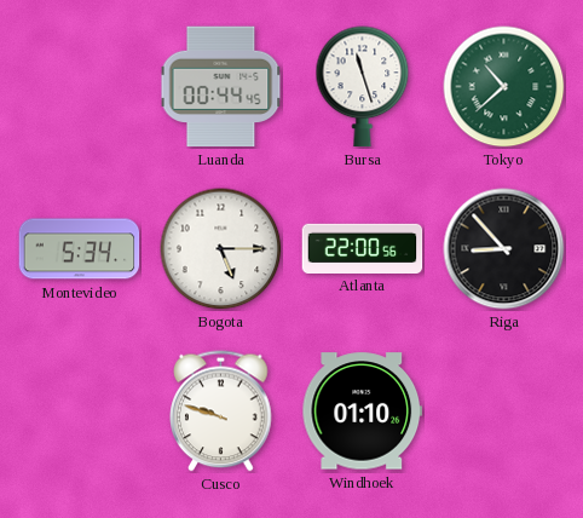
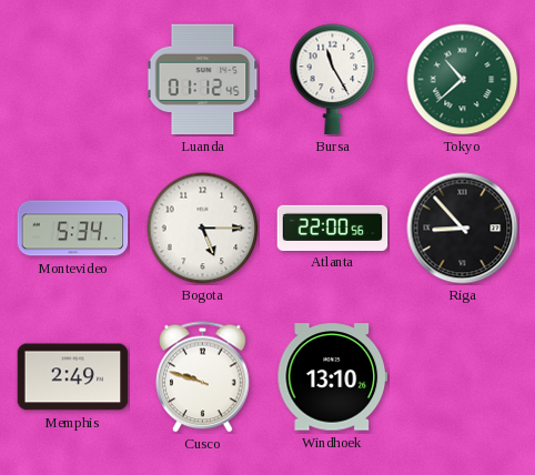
Luanda: 00:44 -> 01:12 (203, 80)
Bursa: 11:27 -> 11:25 (333, 80)
Memphis: none -> 2:49 (73, 377)
Windhoek: 01:10 -> 13:10 (333, 377)
